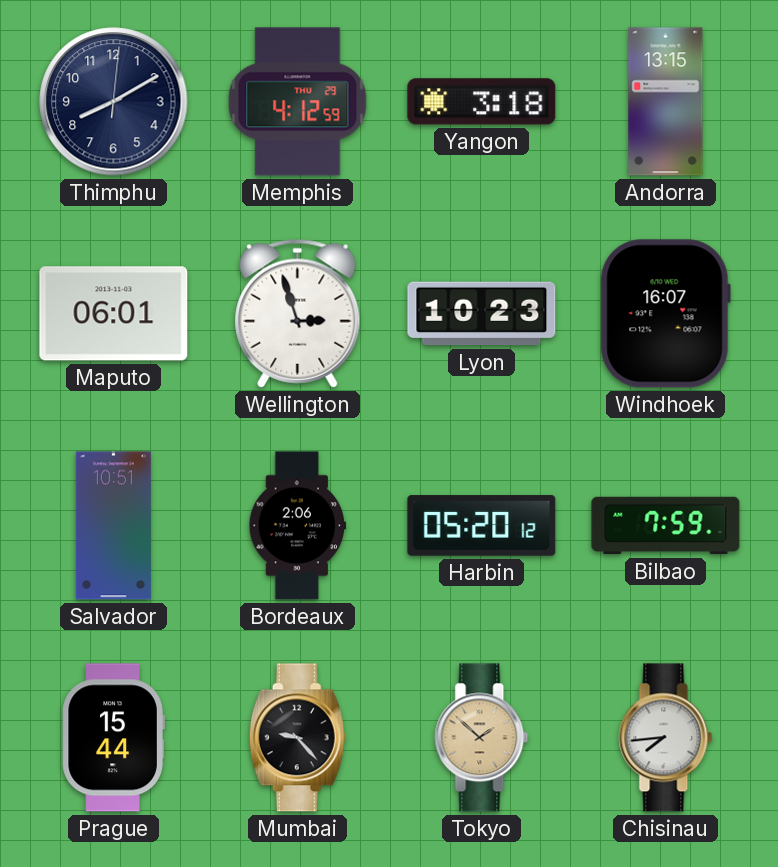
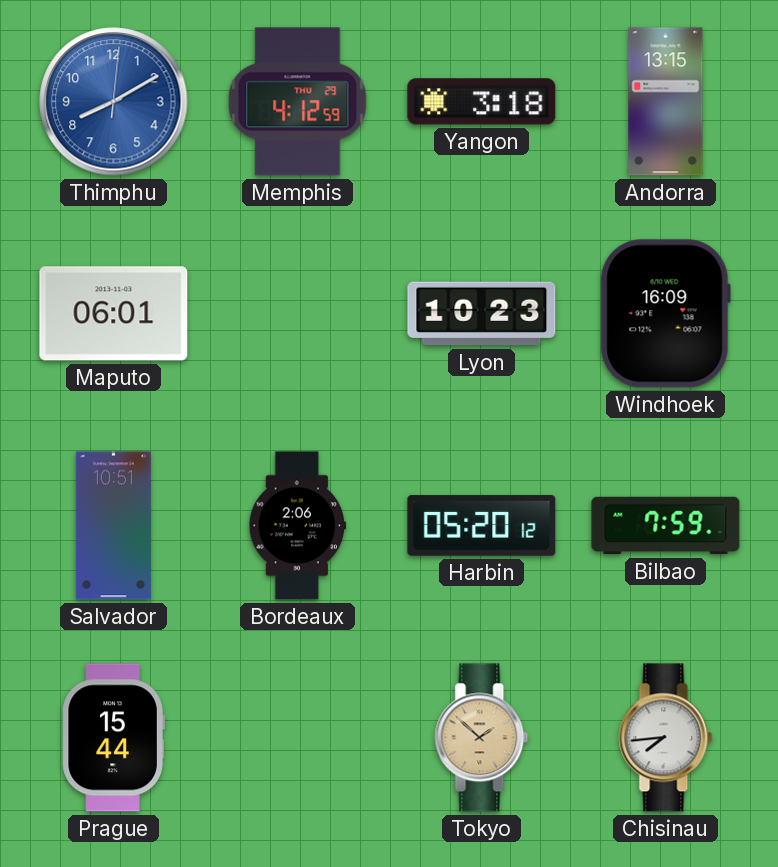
Thimphu dial: navy -> blue (114, 102)
Wellington: 2:57 -> none (298, 313)
Windhoek: 16:07 -> 16:09 (665, 314)
Mumbai: 9:23 -> none (297, 738)
